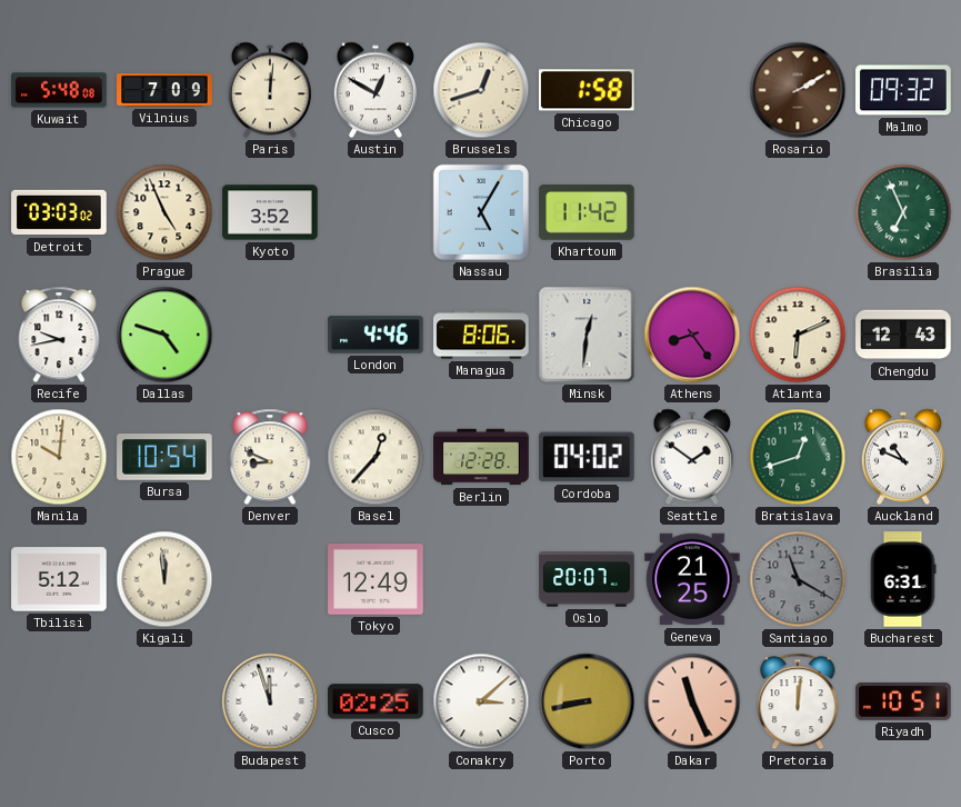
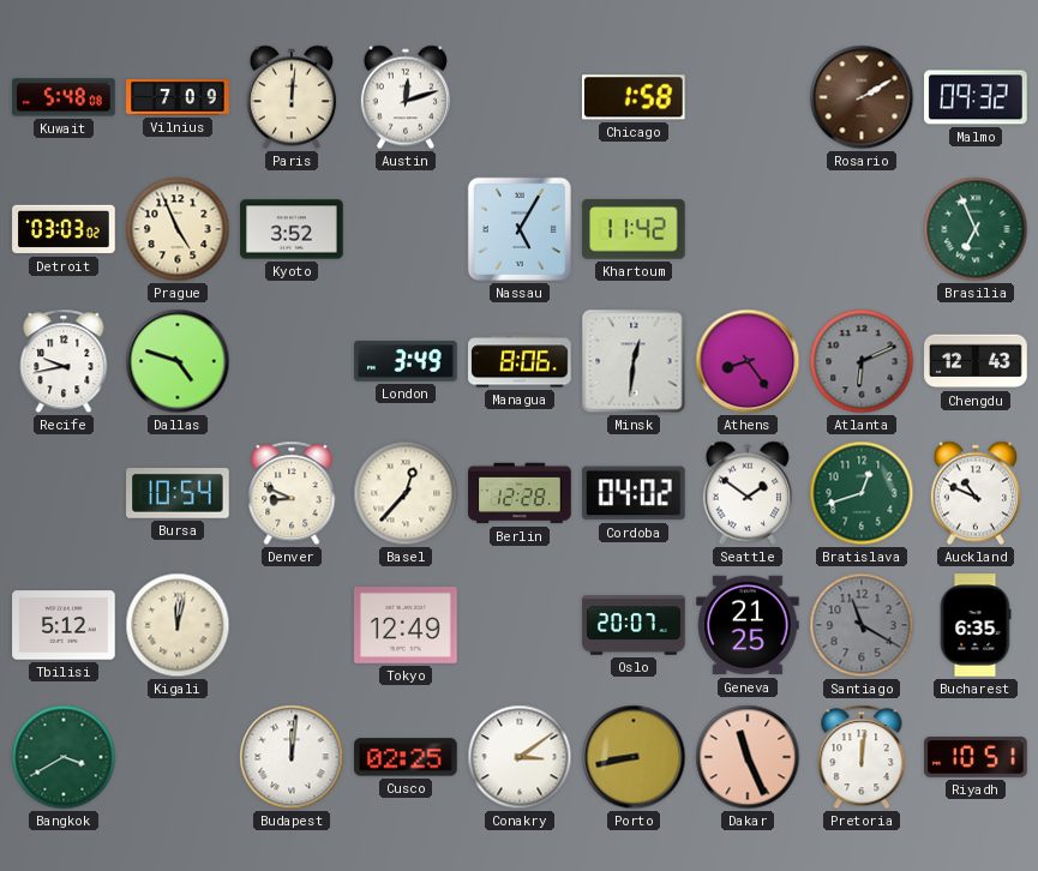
Austin: 12:50 -> 12:12 (406, 97)
Brussels: 12:42 -> none (481, 90)
London: 4:46 -> 3:49 (406, 361)
Atlanta dial: cream -> grey (862, 361)
Manila: 10:01 -> none (59, 457)
Kigali: 11:59 -> 12:02 (178, 625)
Bucharest: 6:31 -> 6:35 (976, 625)
Bangkok: none -> 3:40 (64, 757)
Budapest: 11:57 -> 12:01 (292, 757)
Conakry: 3:08 -> 3:09 (520, 757)
